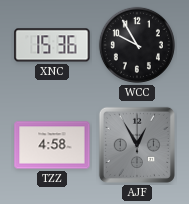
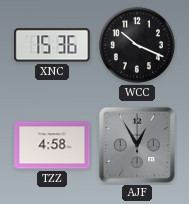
WCC: 9:55 -> 10:19 (137, 45)
